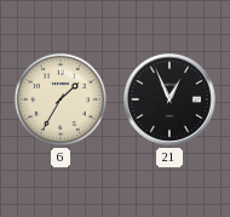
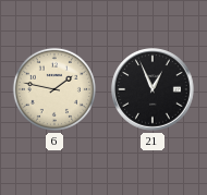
6: 1:35 -> 1:47 (54, 89)
